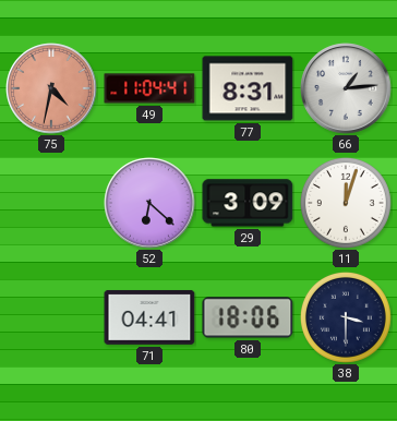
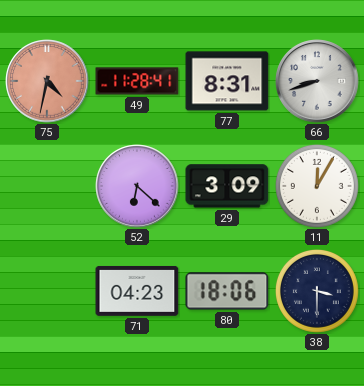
49: 11:04 -> 11:28 (137, 81)
66: 1:14 -> 8:42 (317, 81)
11: 12:03 -> 12:05 (317, 186)
71: 04:41 -> 04:23 (137, 291)
